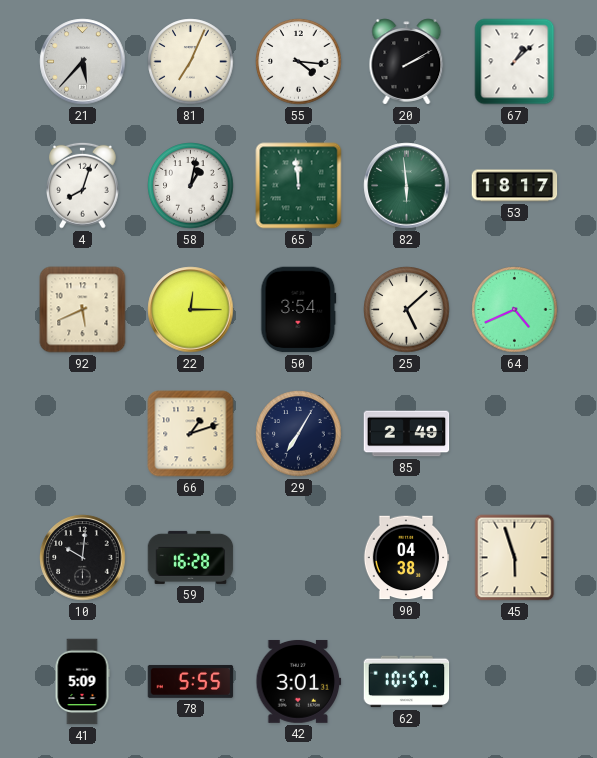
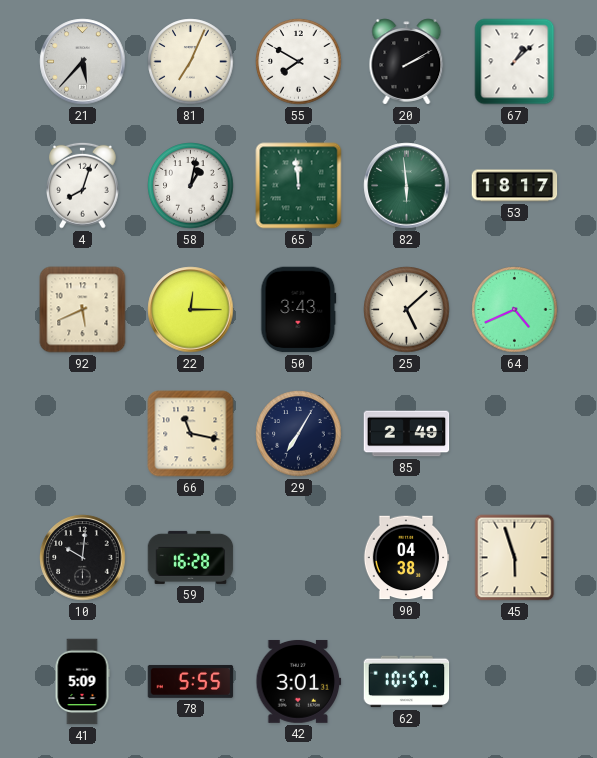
55: 4:16 -> 7:50 (299, 62)
50: 3:54 -> 3:43 (299, 310)
66: 1:12 -> 11:17 (191, 434)
